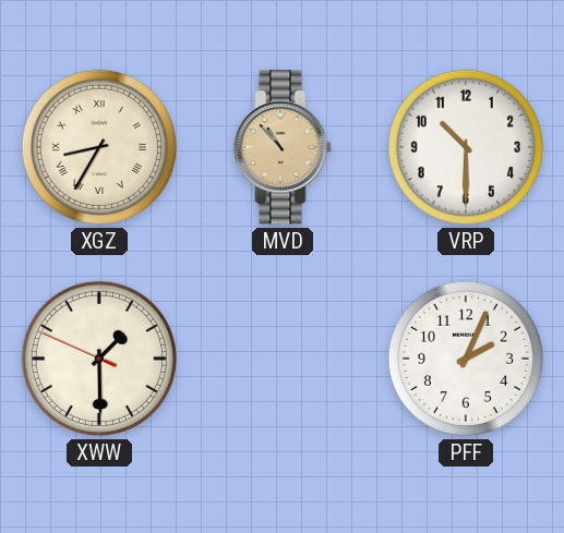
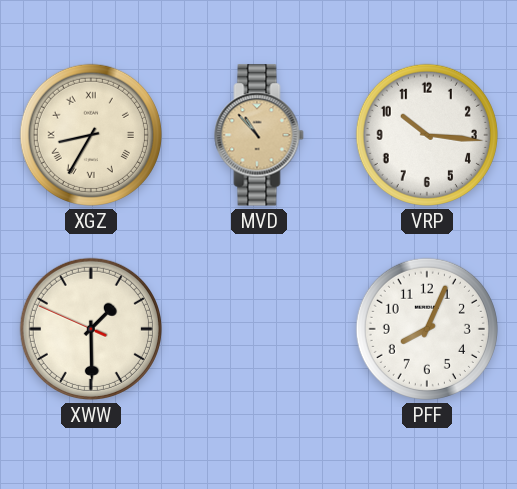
VRP: 10:30 -> 10:16 (427, 135)
PFF: 2:04 -> 8:04 (427, 329)
